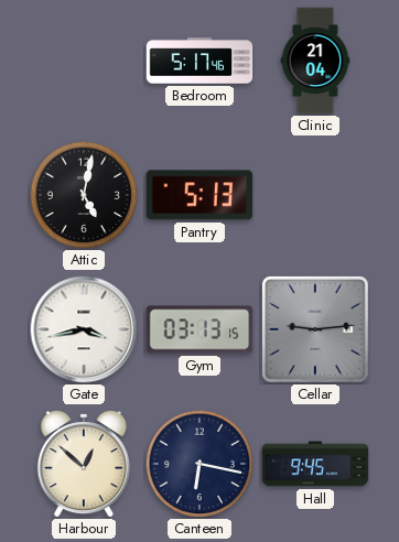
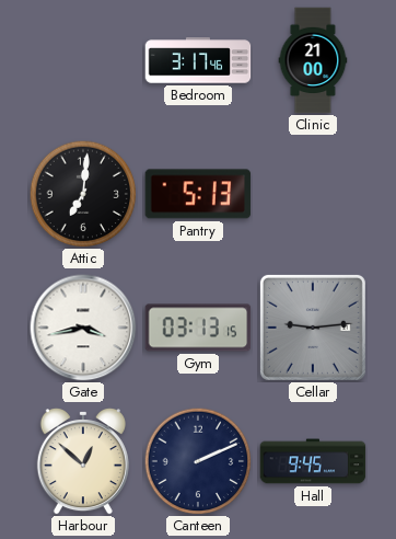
Bedroom: 5:17 -> 3:17 (198, 60)
Clinic: 21:04 -> 21:00 (313, 60)
Attic: 5:02 -> 7:01 (83, 194)
Canteen: 6:17 -> 2:11 (198, 461)
